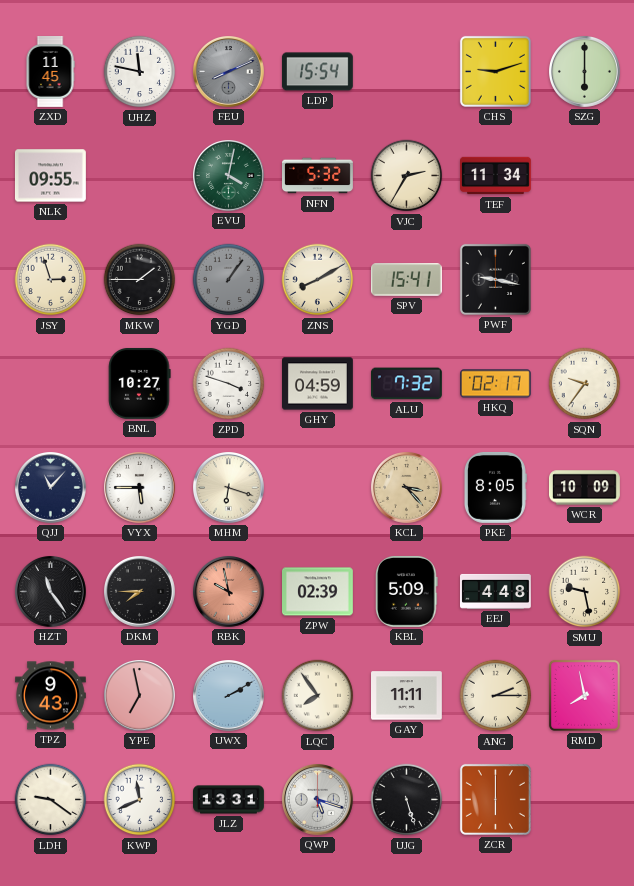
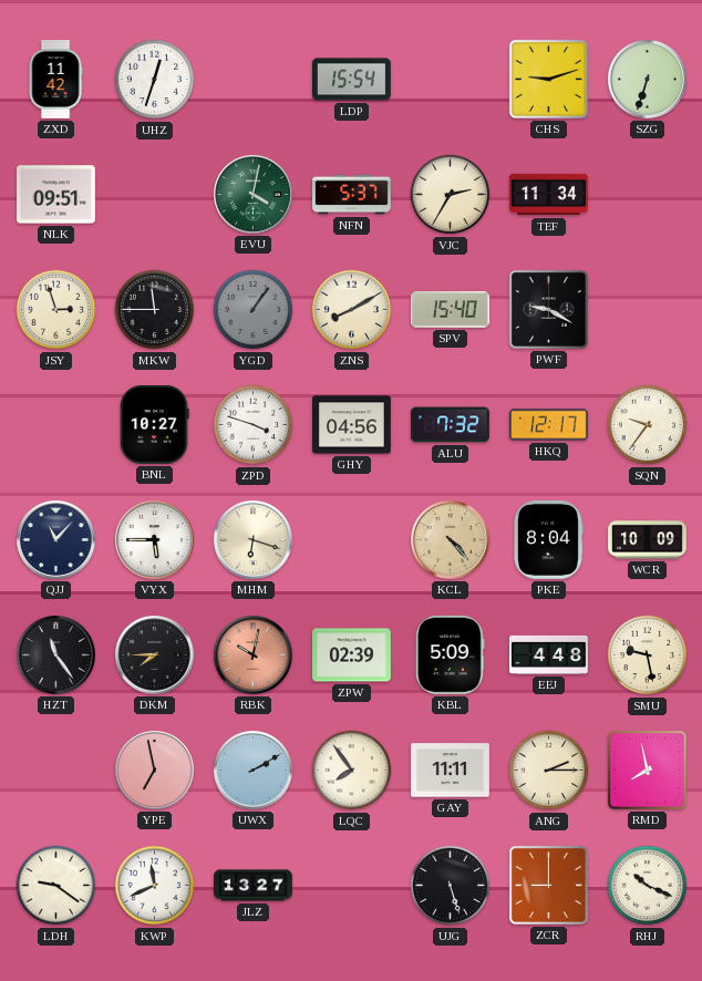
ZXD: 11:45 -> 11:42 (55, 80)
UHZ: 11:47 -> 12:33 (155, 80)
FEU: 8:11 -> none (229, 72)
SZG: 6:00 -> 6:33 (648, 80)
NLK: 09:55 -> 09:51 (55, 195)
NFN: 5:32 -> 5:37 (352, 195)
MKW: 1:45 -> 11:45 (155, 310)
SPV: 15:41 -> 15:40 (451, 310)
PWF: 9:17 -> 9:20 (548, 309)
GHY: 04:59 -> 04:56 (352, 425)
HKQ: 02:17 -> 12:17 (549, 425)
KCL: 3:23 -> 4:23 (451, 540)
PKE: 8:05 -> 8:04 (548, 539)
RBK: 9:58 -> 10:02 (254, 655)
TPZ: 9:43 -> none (51, 696)
JLZ: 13:31 -> 13:27 (254, 886)
QWP: 5:18 -> none (318, 800)
ZCR: 6:00 -> 9:00 (548, 885)
RHJ: none -> 10:19 (648, 886)
